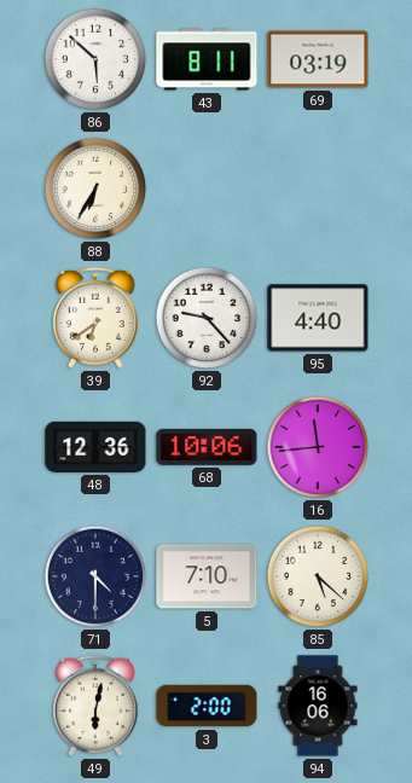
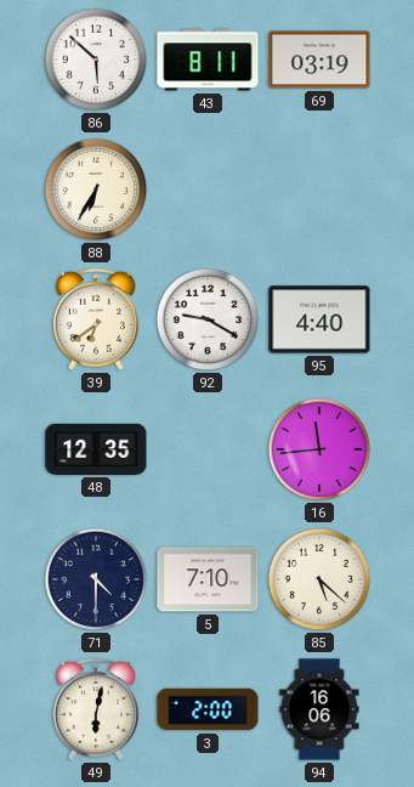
92: 9:23 -> 9:20 (208, 319)
48: 12:36 -> 12:35 (96, 449)
68: 10:06 -> none (207, 447)
